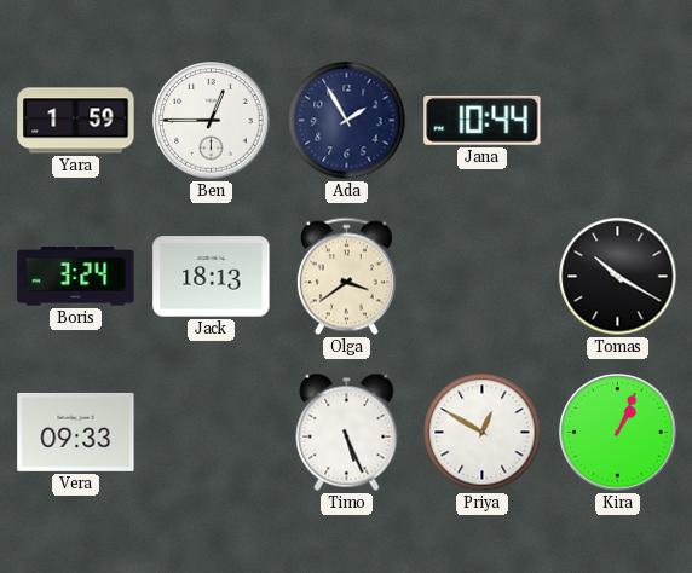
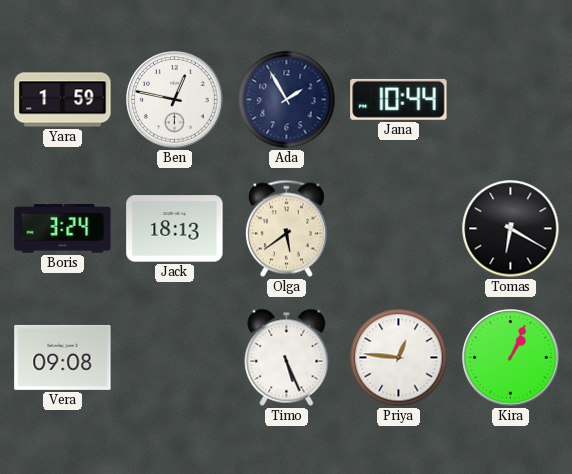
Ben: 12:45 -> 12:47 (175, 100)
Olga: 3:39 -> 5:39 (286, 229)
Tomas: 10:20 -> 6:20 (511, 229)
Vera: 09:33 -> 09:08 (63, 357)
Priya: 12:50 -> 12:46 (399, 358)
